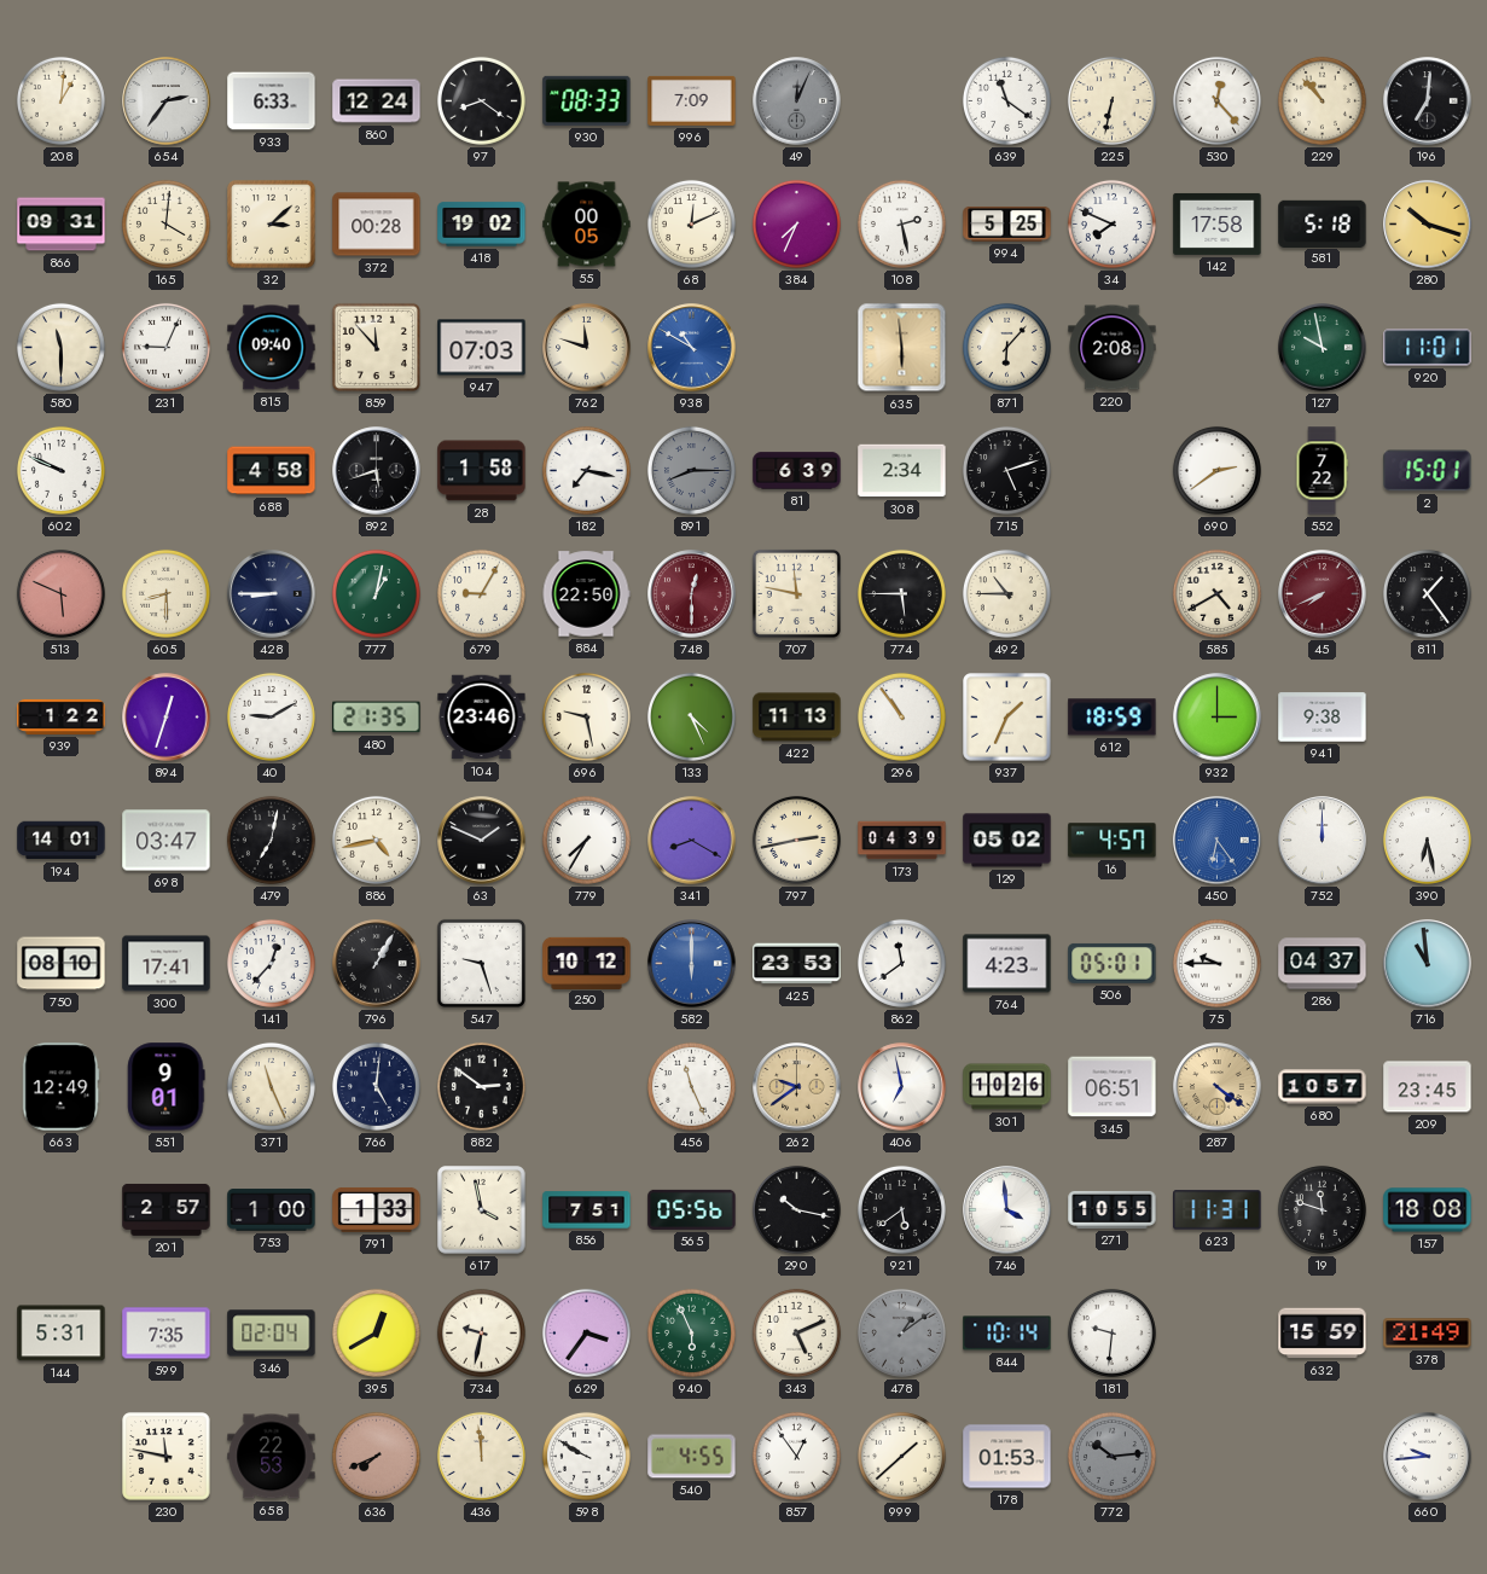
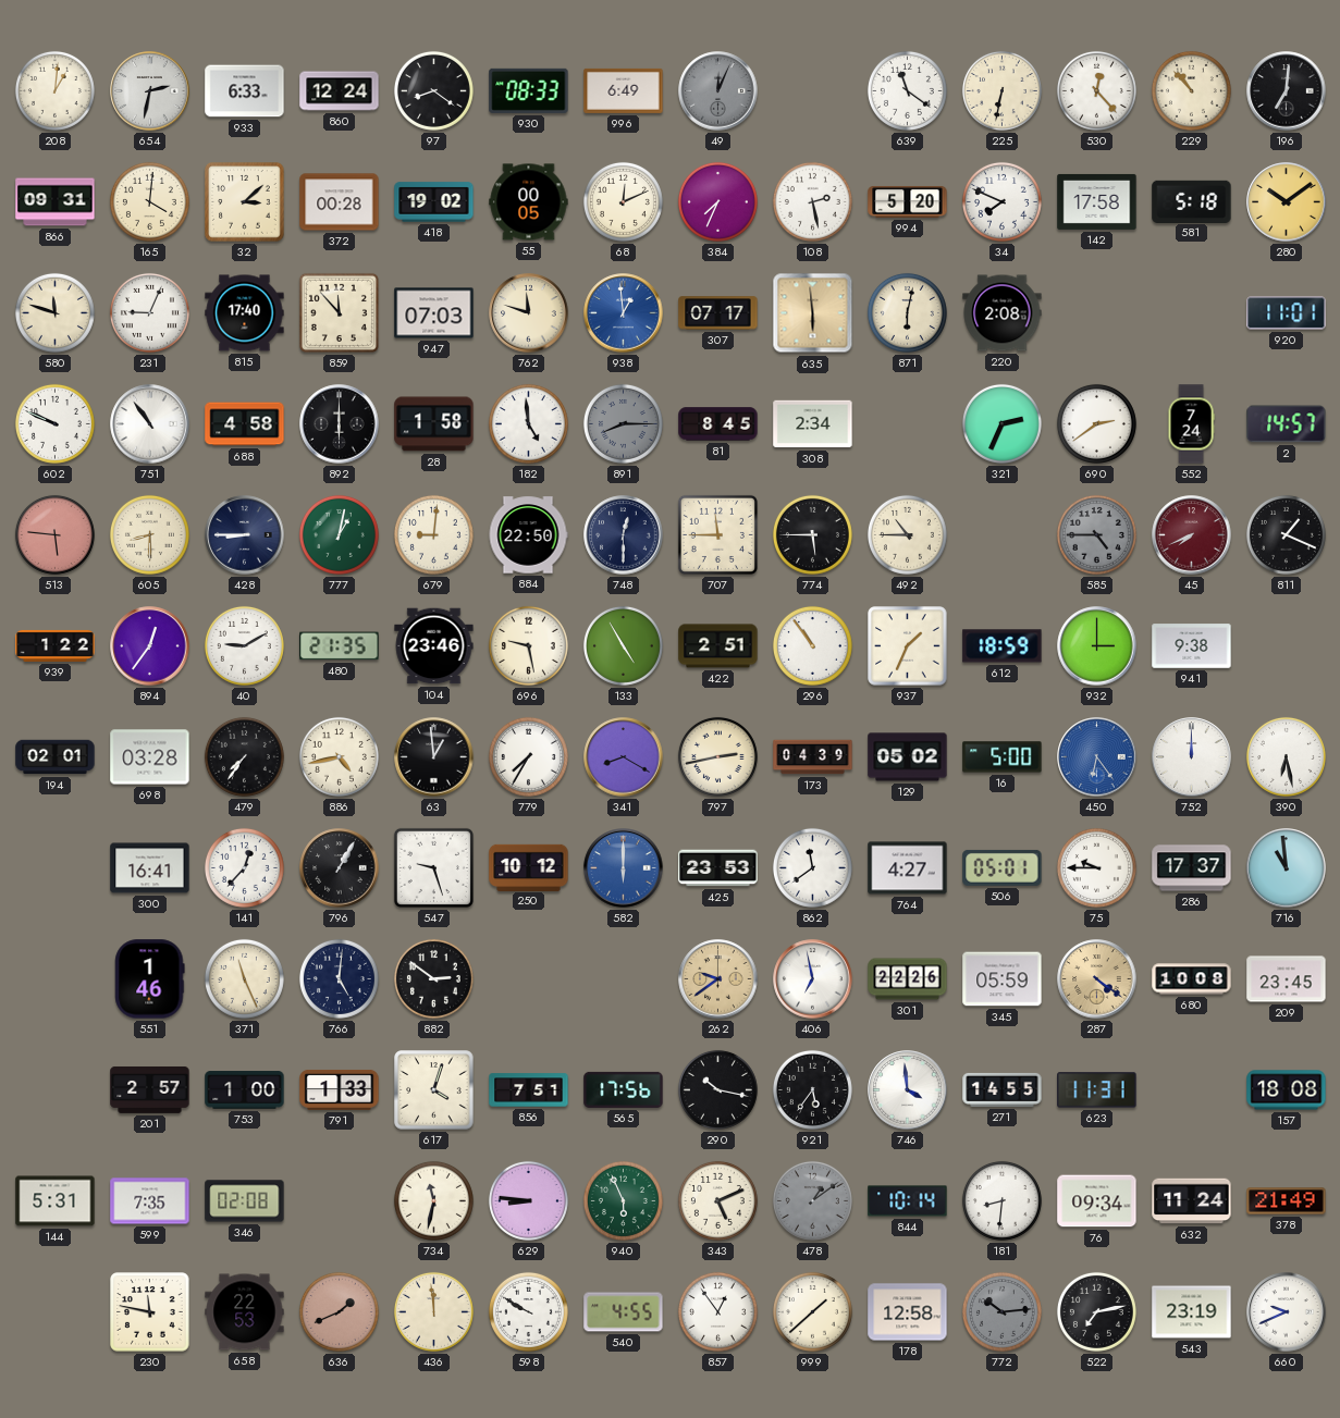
654: 2:36 -> 2:32 (150, 91)
996: 7:09 -> 6:49 (624, 90)
994: 5:25 -> 5:20 (908, 201)
280: 10:18 -> 10:09 (1287, 202)
580: 11:30 -> 11:48 (54, 312)
815: 09:40 -> 17:40 (245, 313)
938: 10:50 -> 12:59 (624, 313)
307: none -> 07:17 (718, 313)
871: 6:07 -> 6:02 (907, 312)
127: 9:58 -> none (1323, 348)
751: none -> 10:54 (150, 424)
892: 5:42 -> 6:00 (340, 424)
182: 7:17 -> 4:59 (528, 423)
81: 6:39 -> 8:45 (718, 424)
715: 5:12 -> none (1006, 470)
321: none -> 2:34 (1001, 423)
552: 7:22 -> 7:24 (1191, 424)
2: 15:01 -> 14:57 (1287, 424)
513: 5:49 -> 5:46 (54, 534)
679: 9:05 -> 9:01 (433, 534)
748 dial: burgundy -> navy (624, 535)
707: 11:47 -> 11:45 (717, 534)
585: 4:40 -> 4:45 (1096, 534)
585 dial: cream -> grey (1096, 534)
811: 1:24 -> 1:19 (1286, 534)
894: 12:33 -> 12:36 (150, 646)
133: 4:26 -> 4:55 (623, 645)
422: 11:13 -> 2:51 (718, 646)
194: 14:01 -> 02:01 (56, 757)
698: 03:47 -> 03:28 (150, 757)
479: 7:02 -> 7:36 (244, 756)
63: 1:49 -> 12:59 (434, 757)
16: 4:57 -> 5:00 (1003, 757)
750: 08:10 -> none (62, 964)
300: 17:41 -> 16:41 (150, 868)
764: 4:23 -> 4:27 (908, 868)
286: 04:37 -> 17:37 (1192, 868)
663: 12:49 -> none (60, 1087)
551: 9:01 -> 1:46 (150, 979)
456: 11:26 -> none (691, 1086)
301: 10:26 -> 22:26 (908, 979)
345: 06:51 -> 05:59 (1003, 979)
680: 10:57 -> 10:08 (1192, 979)
617: 3:58 -> 4:03 (434, 1090)
565: 05:56 -> 17:56 (624, 1089)
921: 5:39 -> 5:36 (812, 1089)
271: 10:55 -> 14:55 (1003, 1089)
19: 11:48 -> none (1322, 1209)
346: 02:04 -> 02:08 (245, 1201)
395: 12:40 -> none (376, 1332)
734: 9:32 -> 11:32 (433, 1200)
629: 3:36 -> 8:46 (528, 1200)
181: 9:31 -> 8:31 (1001, 1200)
76: none -> 09:34 (1097, 1201)
632: 15:59 -> 11:24 (1192, 1201)
636: 7:41 -> 1:41 (339, 1311)
178: 01:53 -> 12:58 (908, 1312)
522: none -> 7:13 (1096, 1311)
543: none -> 23:19 (1192, 1312)
660: 9:44 -> 9:41 (1287, 1312)
